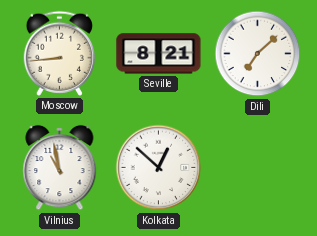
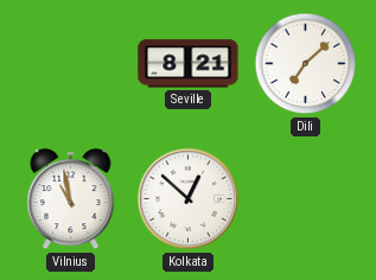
Moscow: 8:44 -> none (59, 53)
